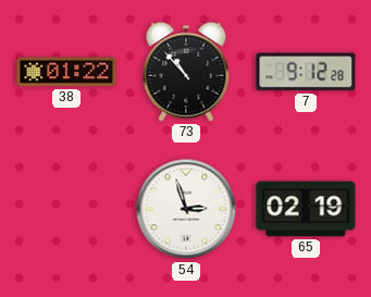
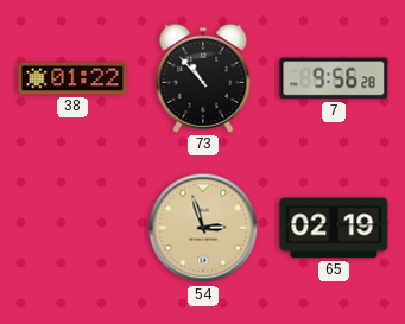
7: 9:12 -> 9:56 (334, 78)
54 dial: white -> champagne (203, 228)
